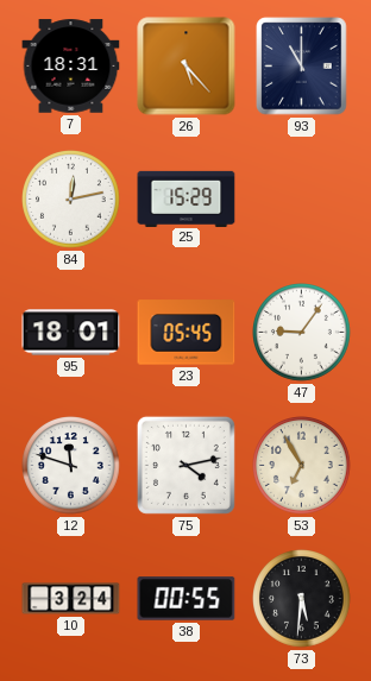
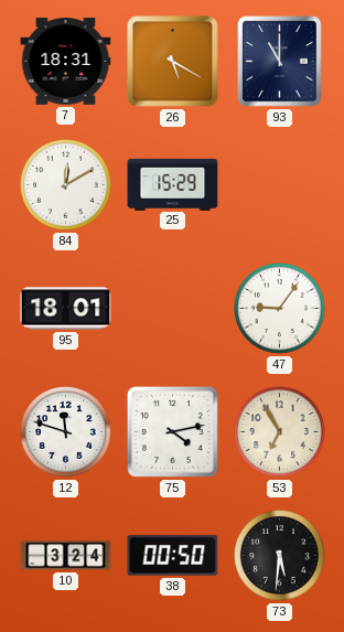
26: 5:23 -> 5:20 (173, 62)
84: 12:13 -> 12:10 (66, 185)
23: 05:45 -> none (187, 333)
38: 00:55 -> 00:50 (173, 556)
